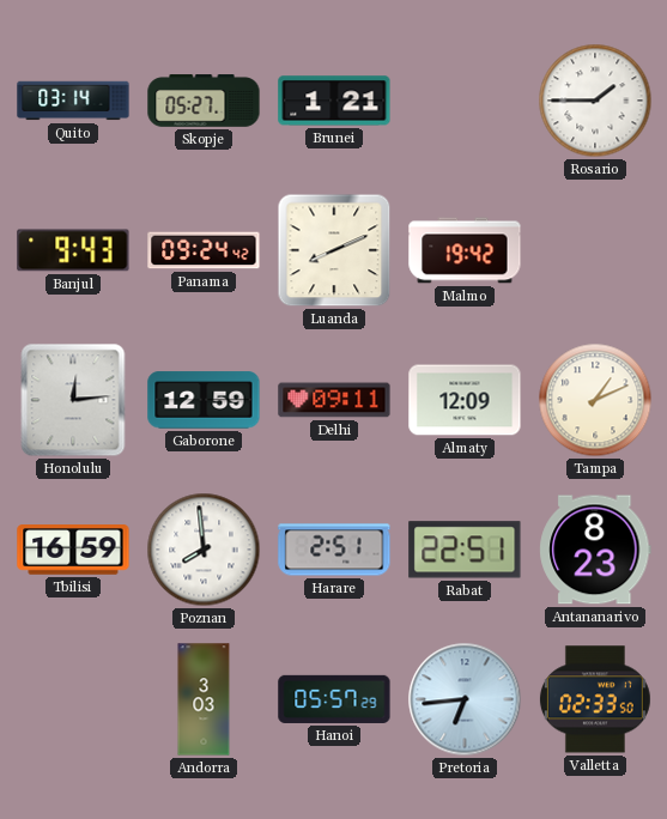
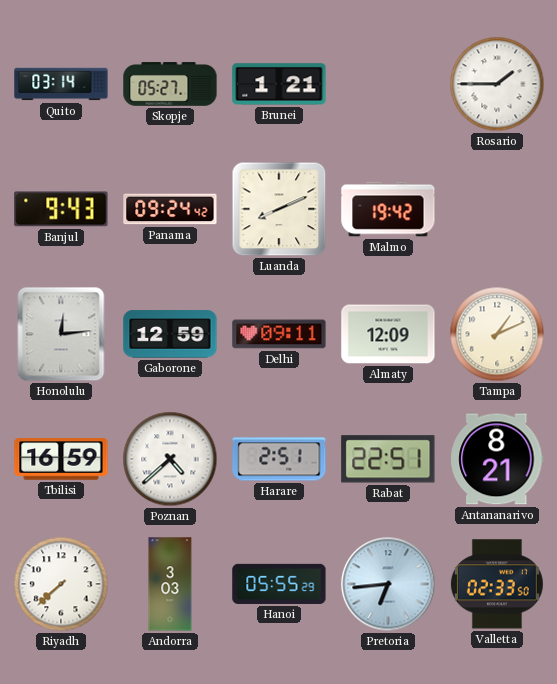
Poznan: 7:59 -> 4:38 (170, 459)
Antananarivo: 8:23 -> 8:21 (497, 459)
Riyadh: none -> 7:38 (61, 584)
Hanoi: 05:57 -> 05:55 (279, 584)
